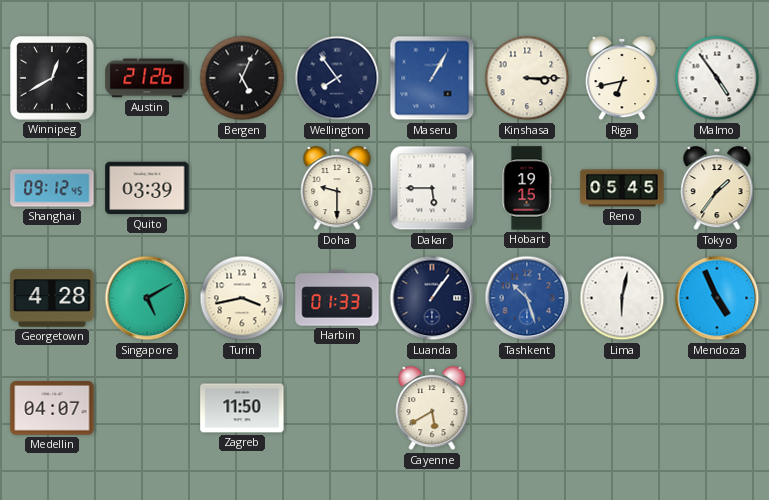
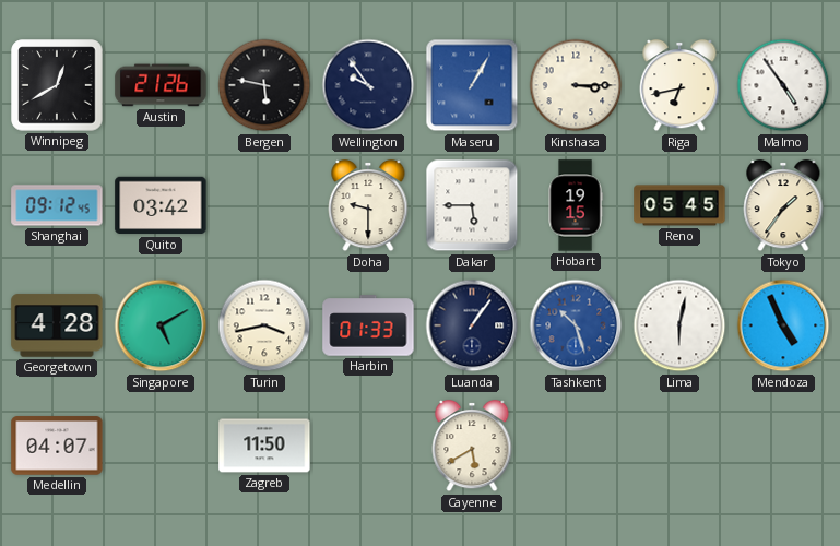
Bergen: 5:04 -> 5:47 (264, 85)
Wellington: 7:54 -> 9:54 (368, 85)
Quito: 03:39 -> 03:42 (161, 205)
